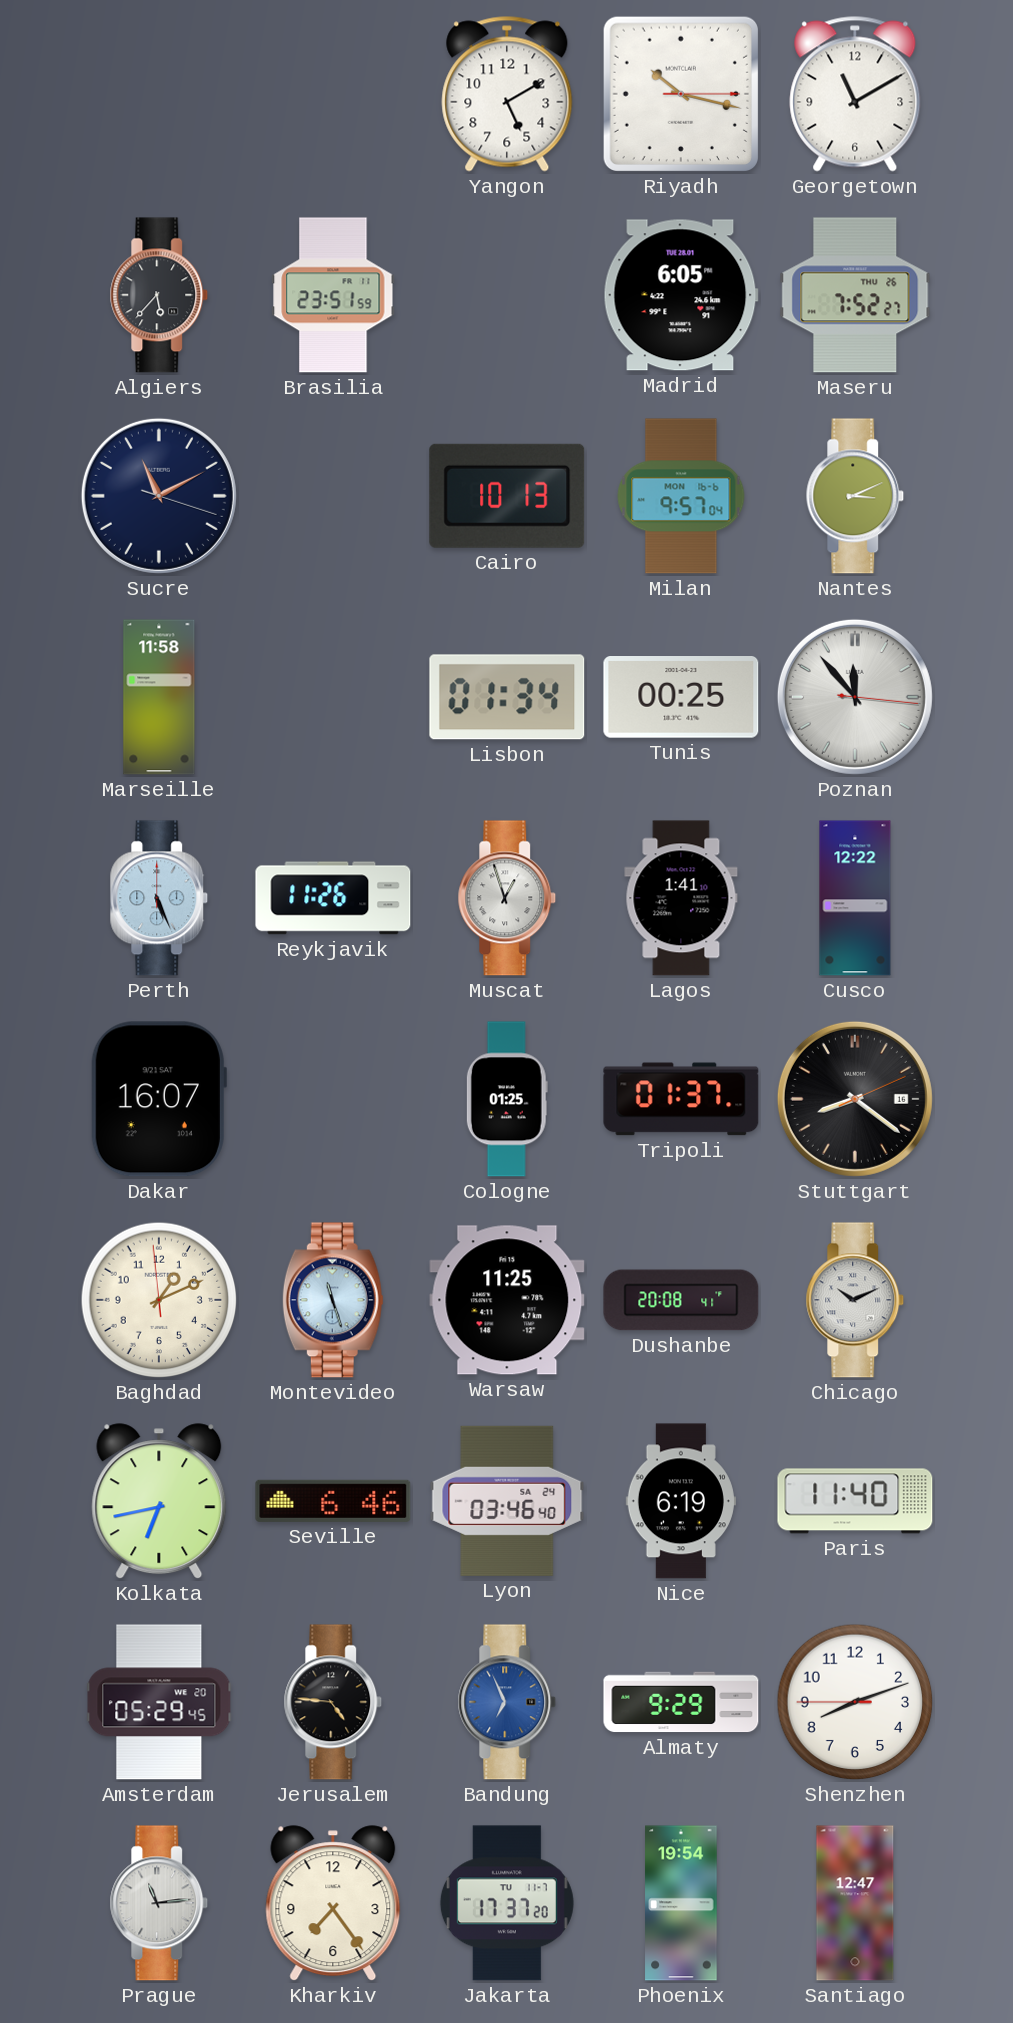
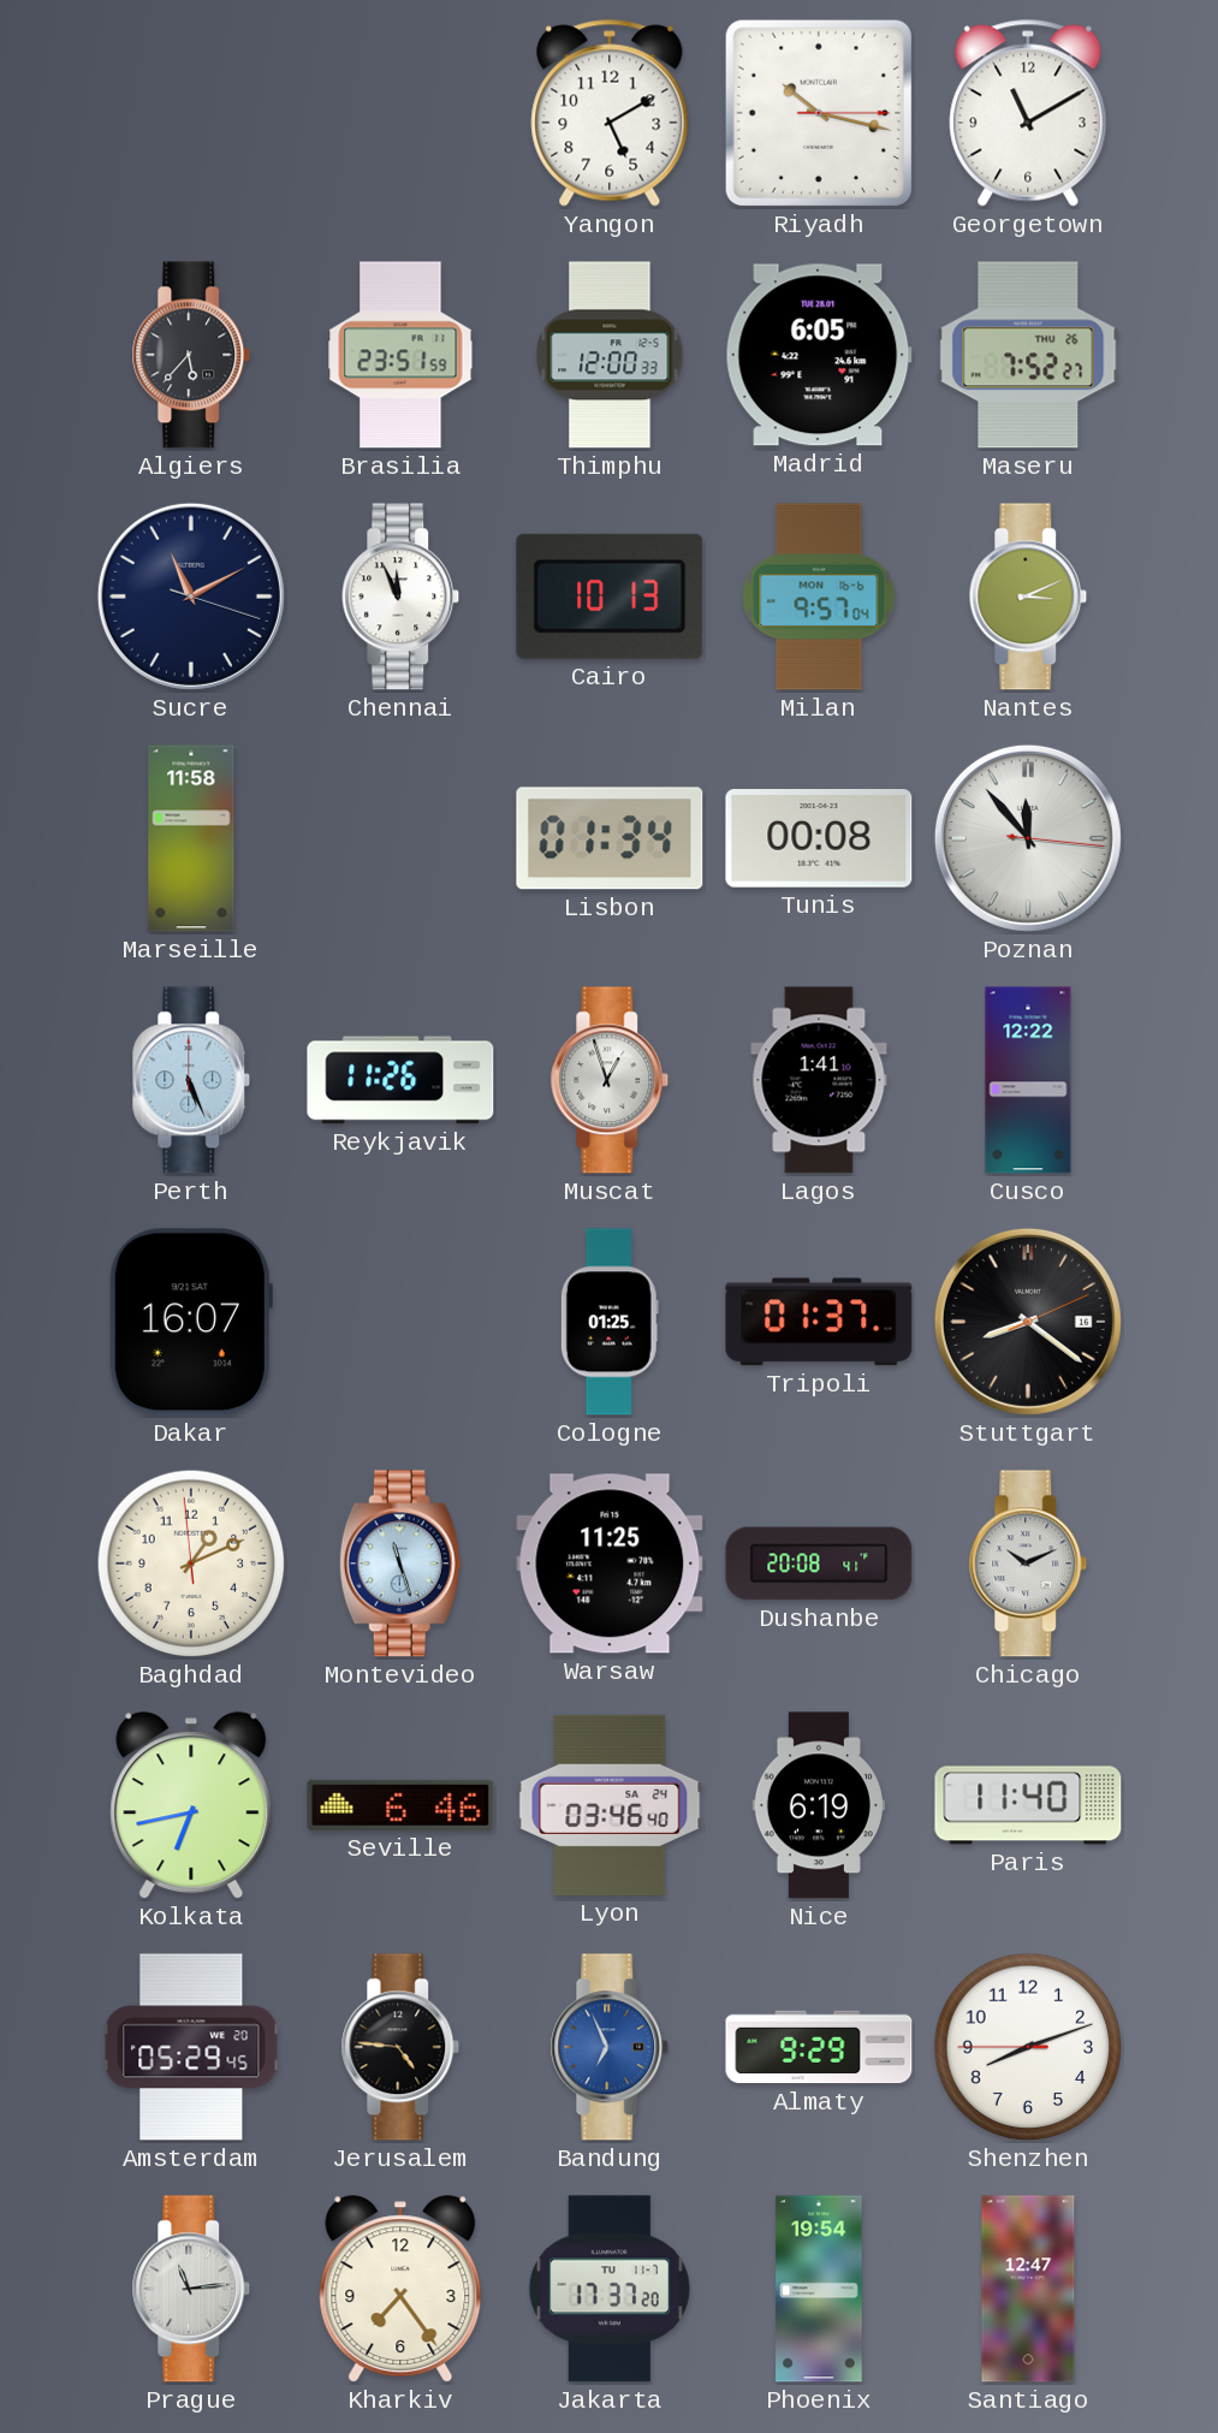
Thimphu: none -> 12:00 (610, 355)
Chennai: none -> 11:56 (400, 597)
Tunis: 00:25 -> 00:08 (819, 839)
